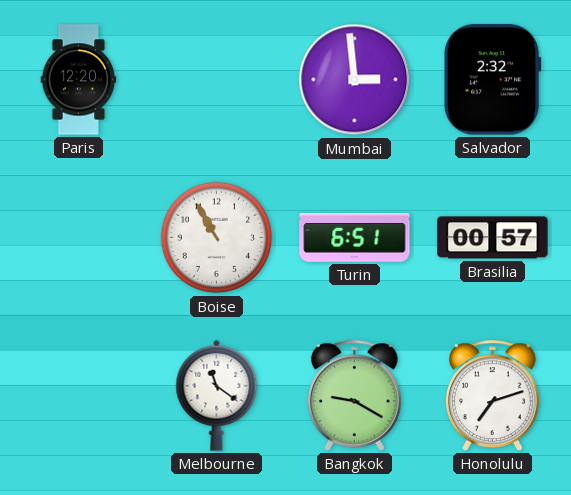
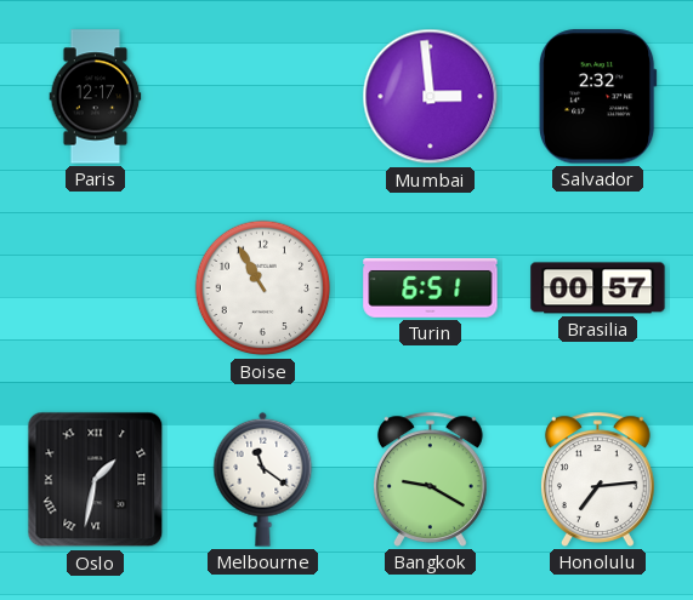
Paris: 12:20 -> 12:17 (96, 97)
Oslo: none -> 1:32 (96, 480)
Honolulu: 7:12 -> 7:14 (598, 479)
